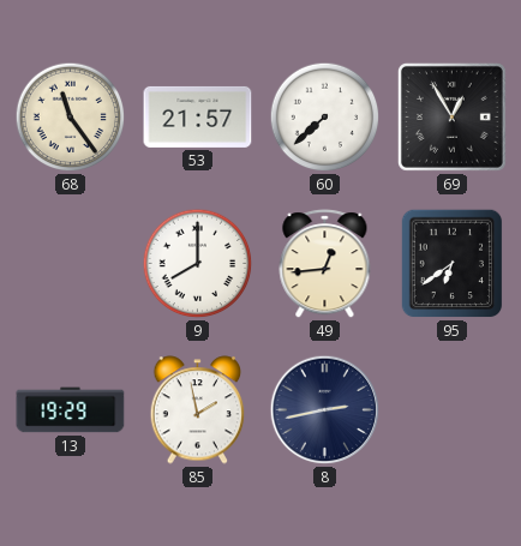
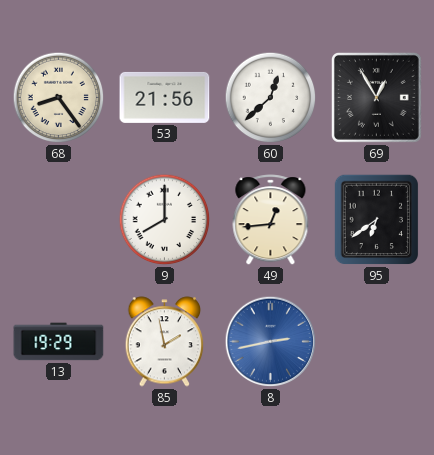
68: 11:24 -> 8:24 (59, 98)
53: 21:57 -> 21:56 (165, 97)
60: 7:38 -> 12:38 (271, 98)
8 dial: navy -> blue (271, 342)
